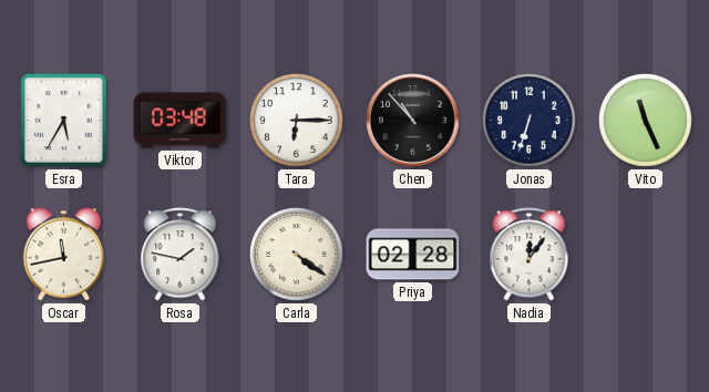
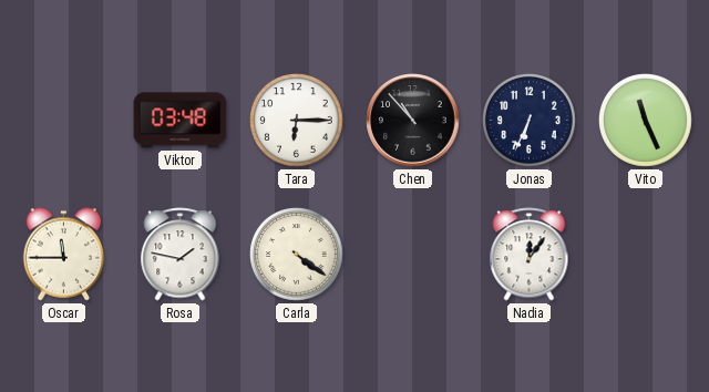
Esra: 5:35 -> none (63, 120)
Jonas: 6:33 -> 6:34 (530, 121)
Oscar: 11:43 -> 11:45 (64, 255)
Priya: 02:28 -> none (413, 255)
